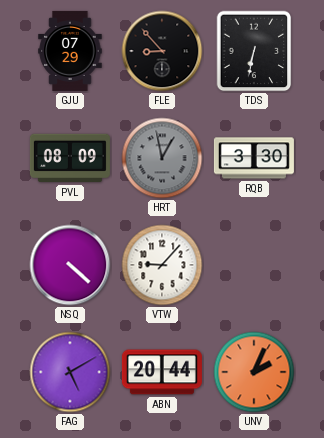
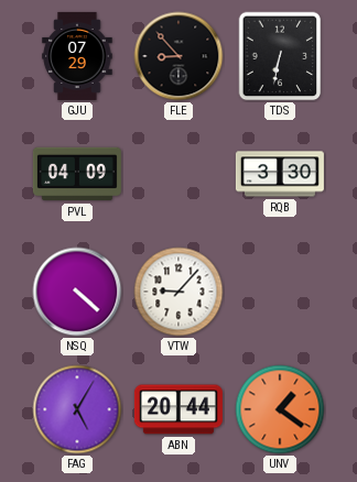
PVL: 08:09 -> 04:09 (77, 174)
HRT: 12:58 -> none (162, 158)
FAG: 5:10 -> 5:05 (77, 409)
UNV: 2:04 -> 1:21 (280, 409)
